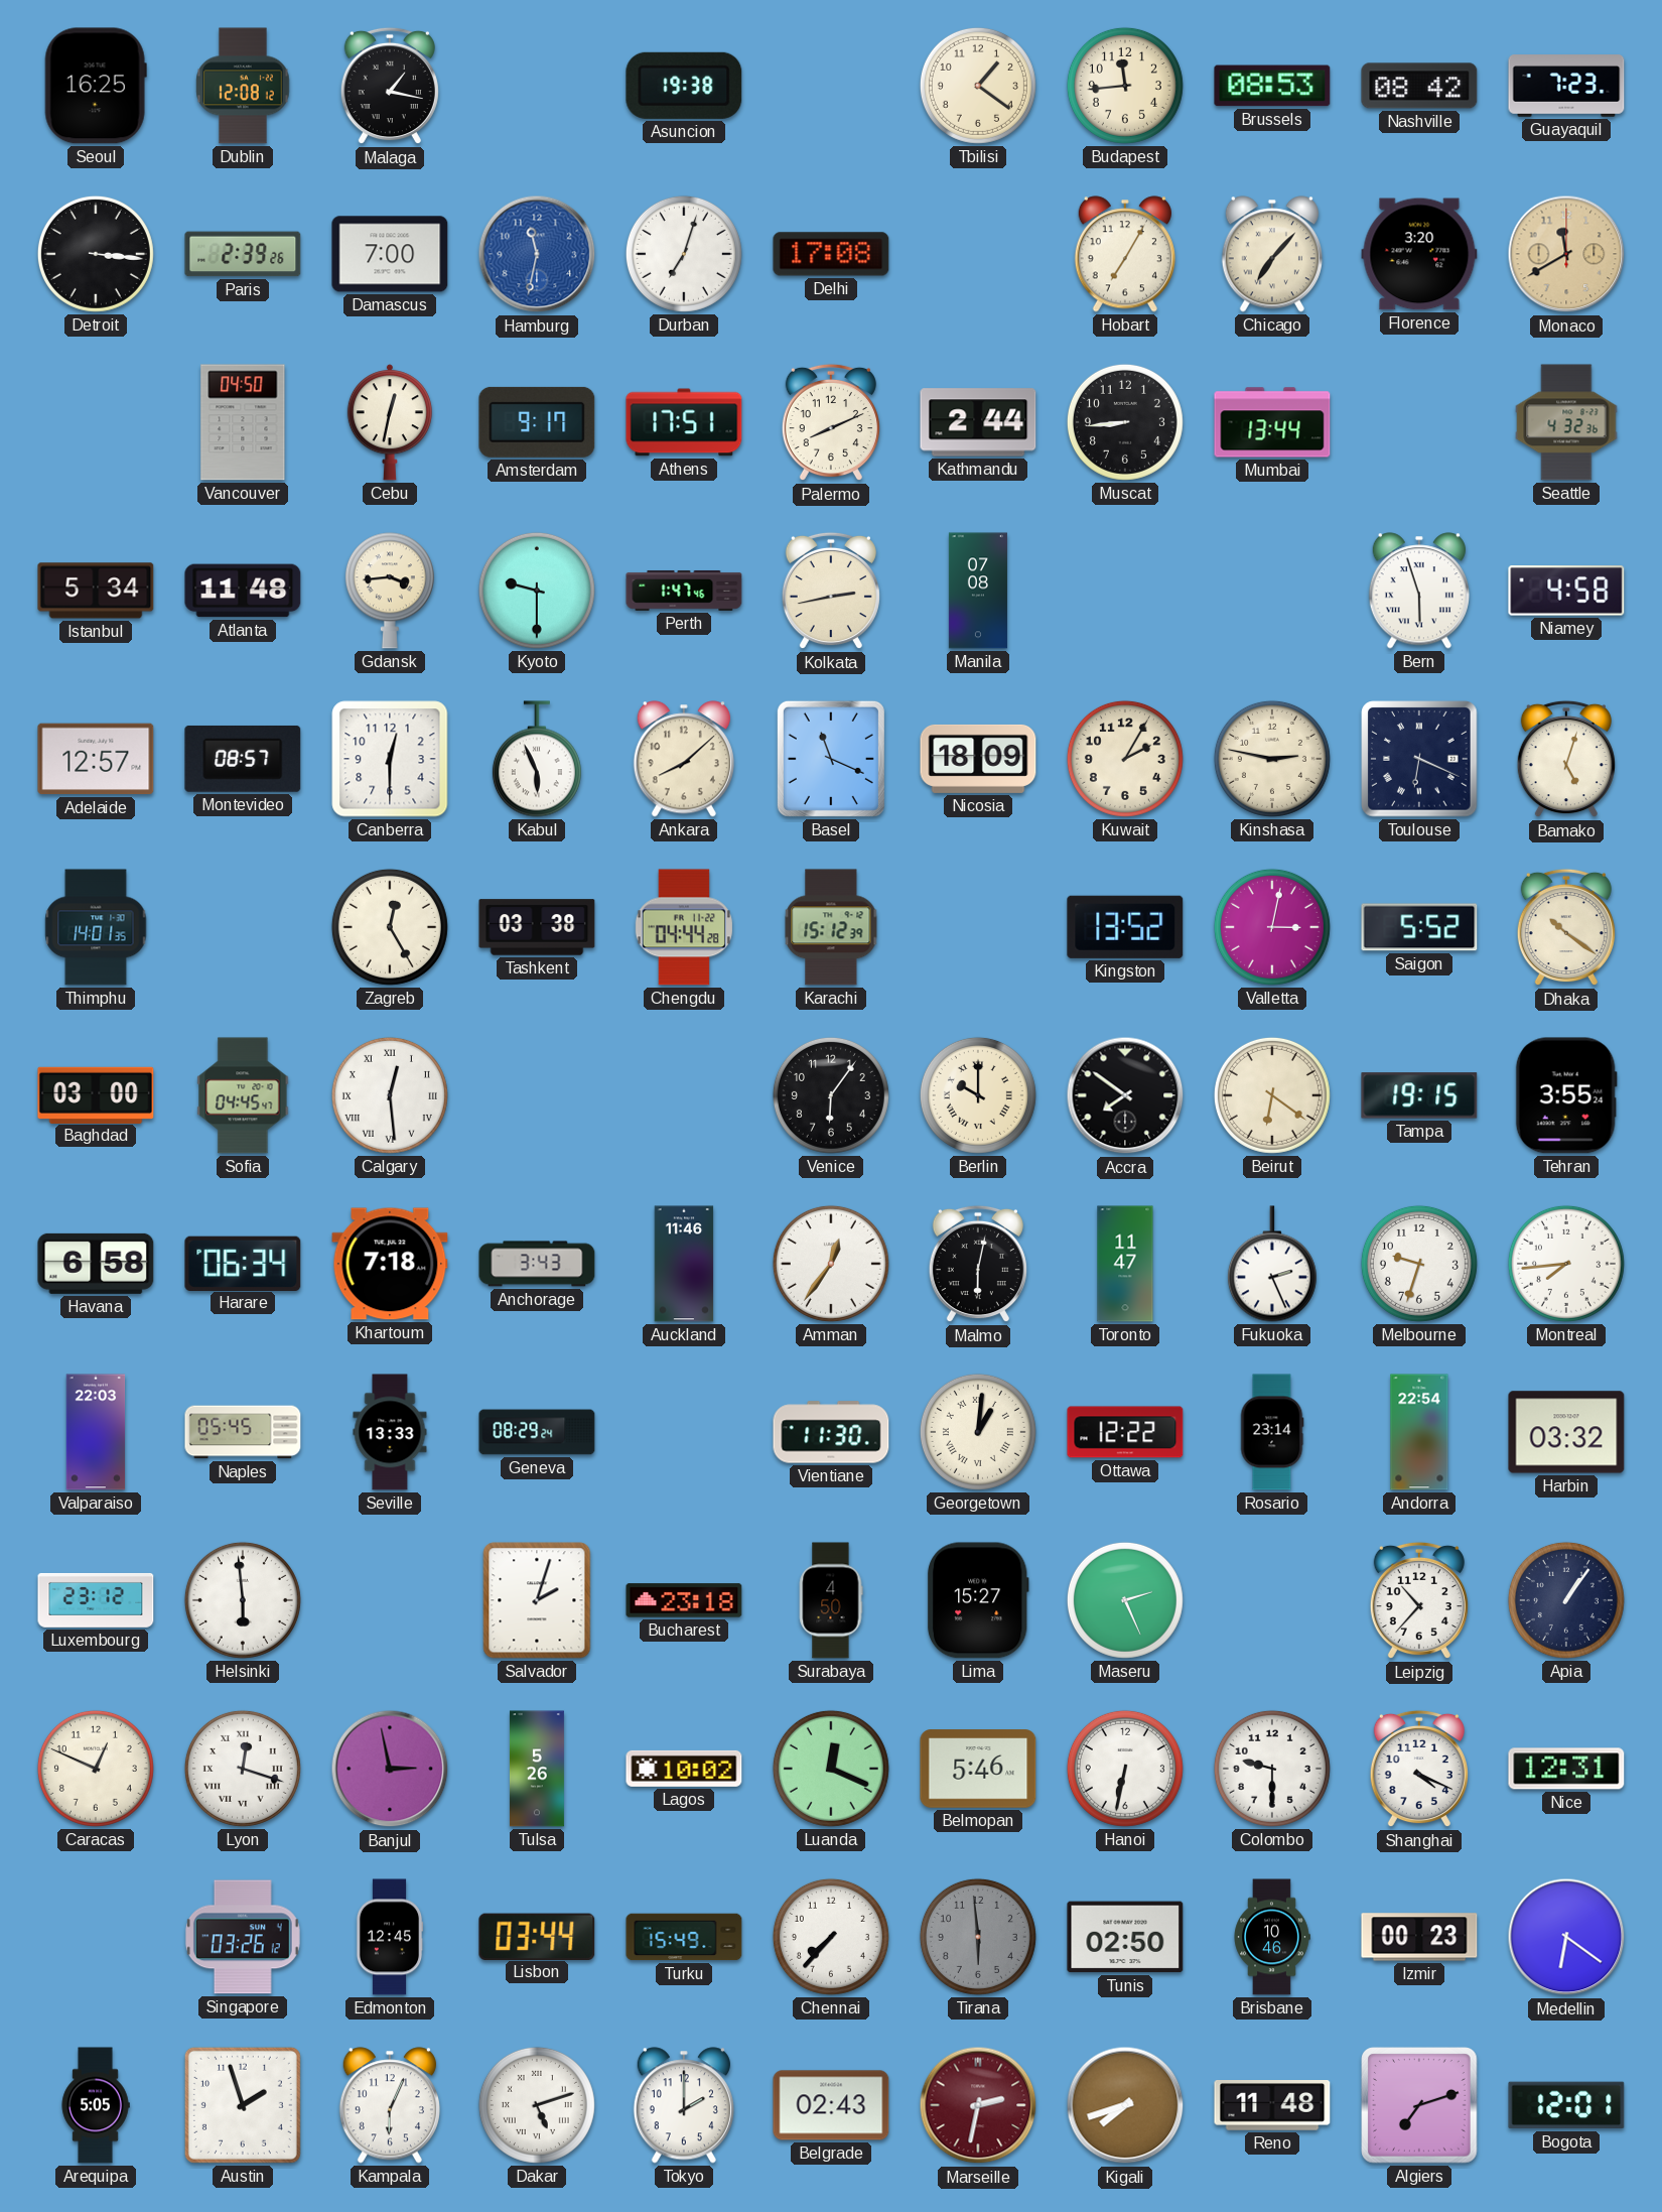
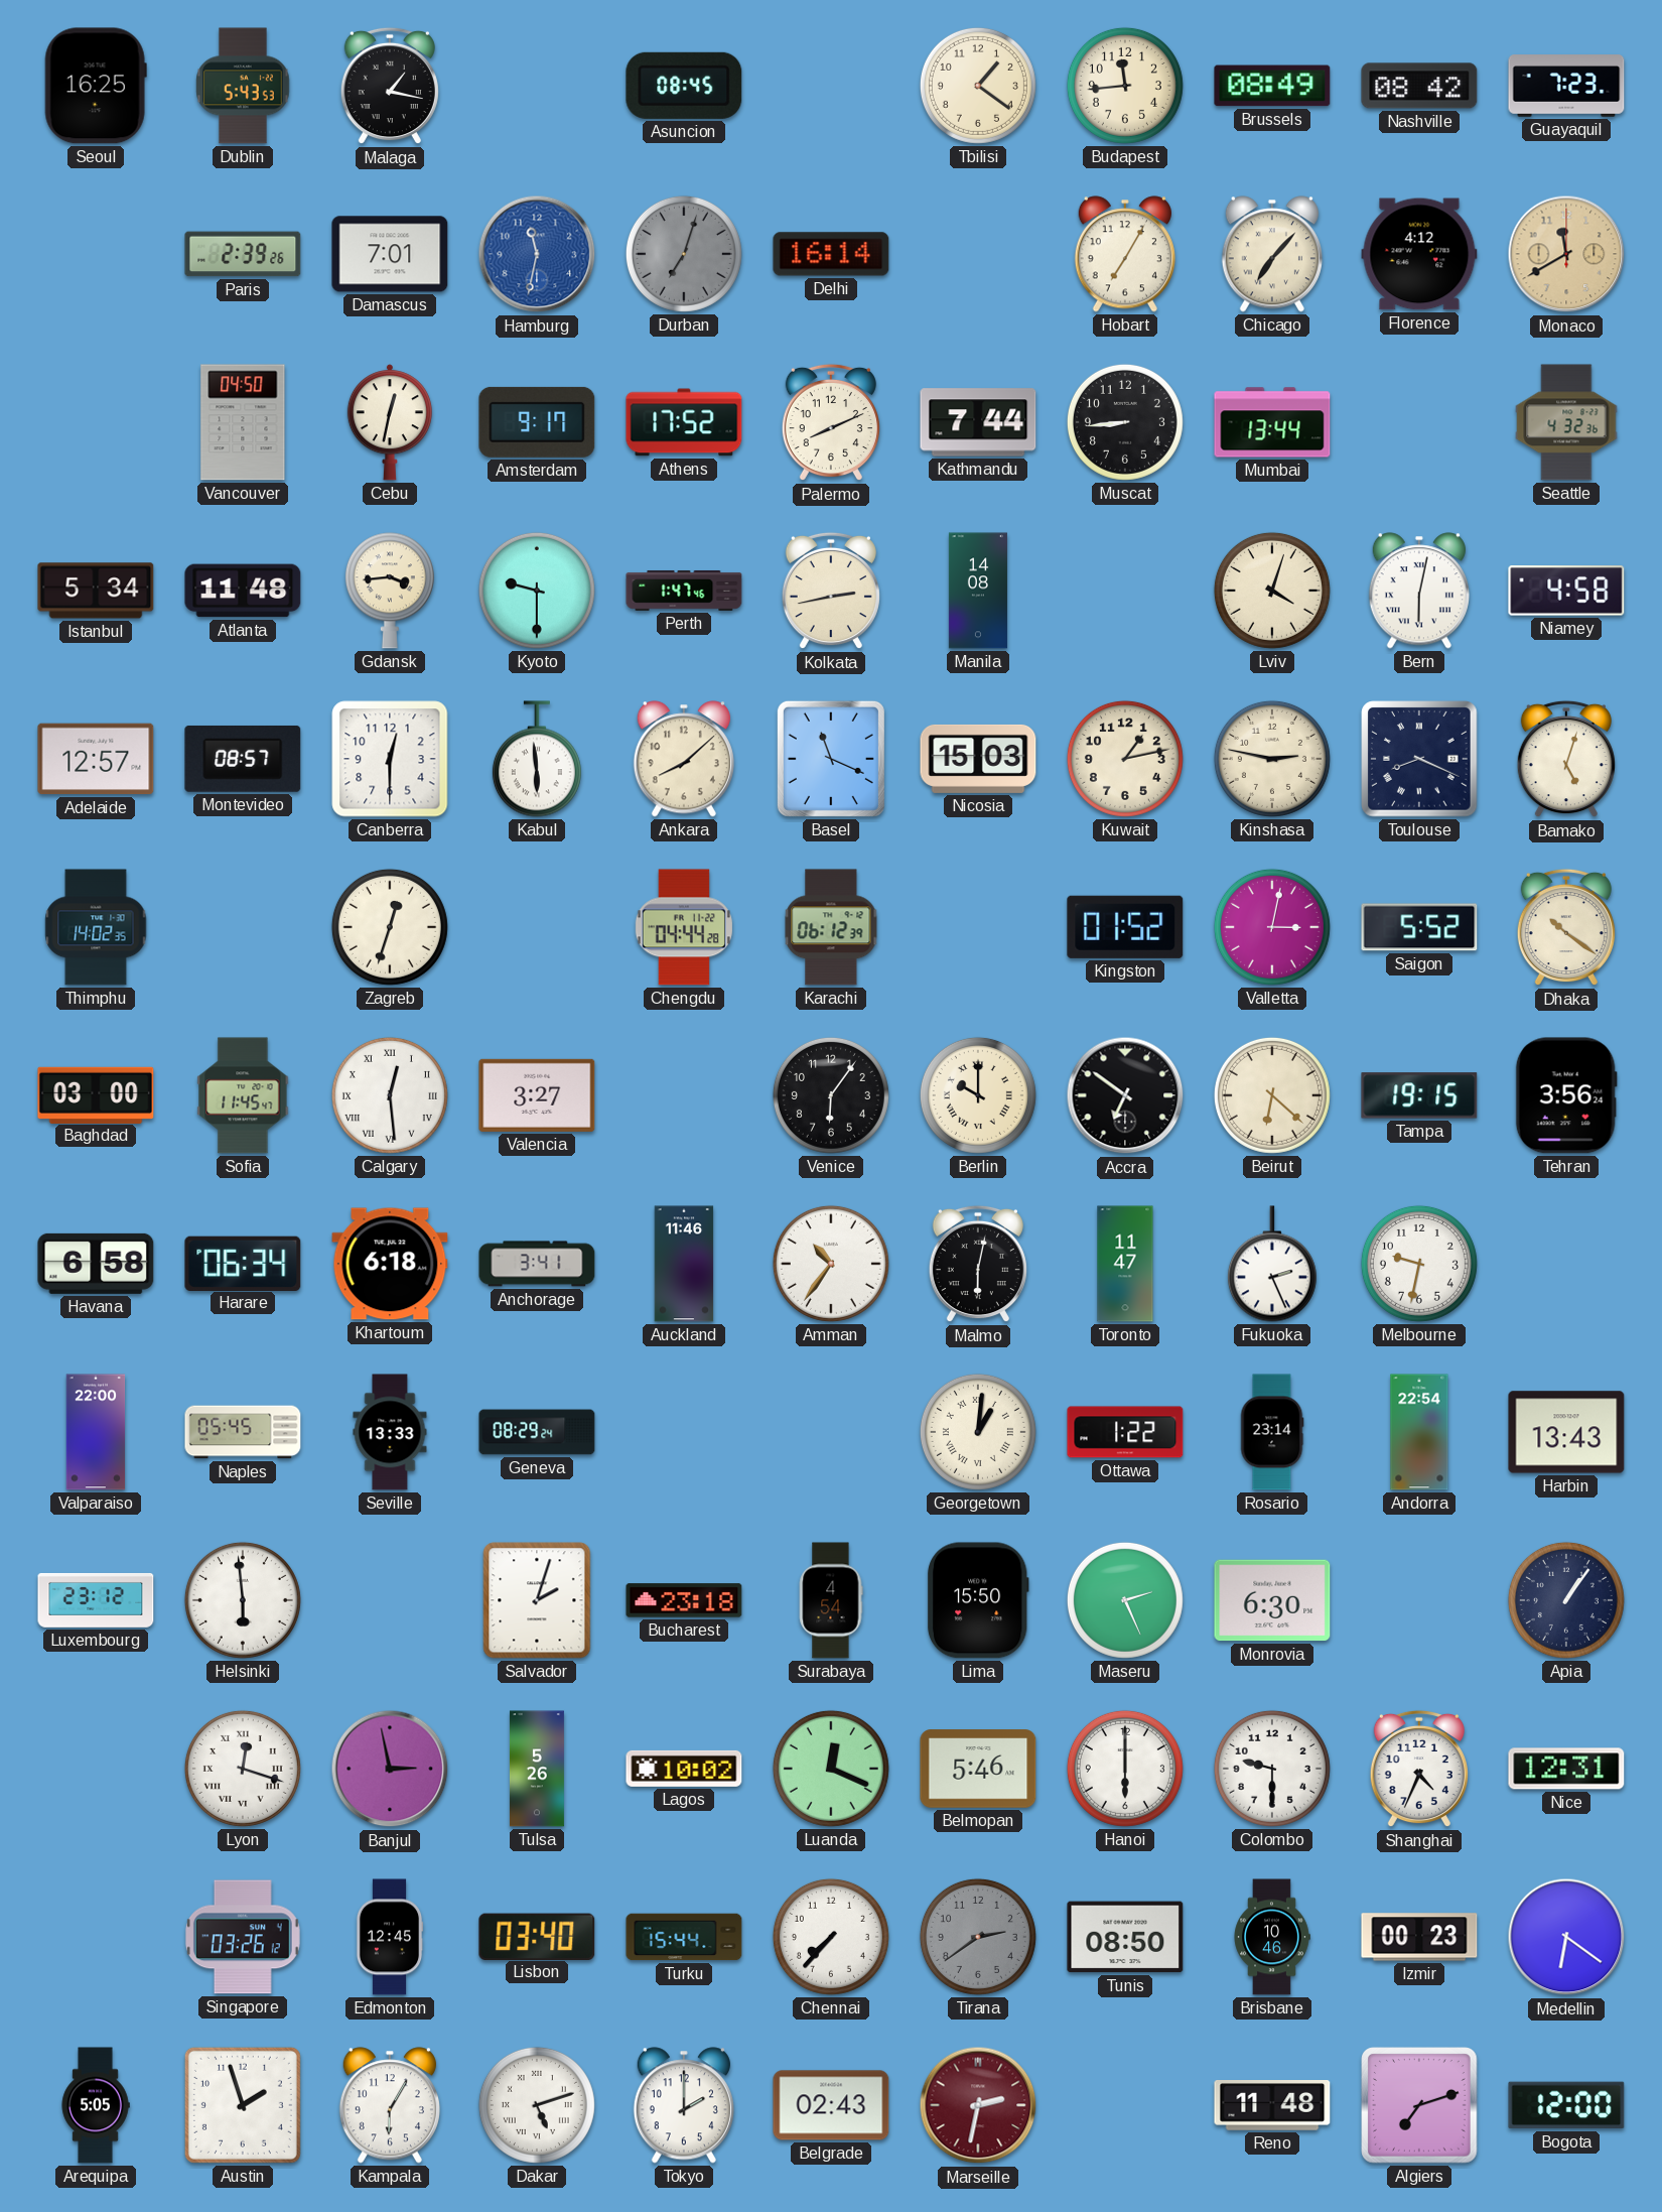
Dublin: 12:08 -> 5:43 (243, 86)
Asuncion: 19:38 -> 08:45 (684, 86)
Brussels: 08:53 -> 08:49 (1272, 86)
Detroit: 3:16 -> none (96, 254)
Damascus: 7:00 -> 7:01 (390, 254)
Durban dial: white -> grey (684, 254)
Delhi: 17:08 -> 16:14 (831, 254)
Florence: 3:20 -> 4:12 (1419, 254)
Athens: 17:51 -> 17:52 (684, 422)
Kathmandu: 2:44 -> 7:44 (978, 422)
Manila: 07:08 -> 14:08 (978, 591)
Lviv: none -> 4:03 (1272, 591)
Bern: 5:57 -> 6:02 (1419, 591)
Kabul: 5:56 -> 5:59 (537, 759)
Nicosia: 18:09 -> 15:03 (978, 759)
Kuwait: 2:05 -> 1:13 (1125, 759)
Toulouse: 6:19 -> 8:19 (1419, 759)
Thimphu: 14:01 -> 14:02 (96, 927)
Zagreb: 12:25 -> 12:33 (390, 927)
Tashkent: 03:38 -> none (537, 927)
Karachi: 15:12 -> 06:12 (831, 927)
Kingston: 13:52 -> 01:52 (1125, 927)
Sofia: 04:45 -> 11:45 (243, 1095)
Valencia: none -> 3:27 (537, 1095)
Accra: 7:51 -> 6:51 (1125, 1095)
Beirut: 6:21 -> 6:22 (1272, 1095)
Tehran: 3:55 -> 3:56 (1566, 1095)
Khartoum: 7:18 -> 6:18 (390, 1264)
Anchorage: 3:43 -> 3:41 (537, 1264)
Amman: 12:36 -> 10:36 (831, 1264)
Melbourne: 9:33 -> 9:32 (1419, 1264)
Montreal: 7:44 -> none (1566, 1264)
Valparaiso: 22:03 -> 22:00 (96, 1432)
Vientiane: 11:30 -> none (831, 1432)
Ottawa: 12:22 -> 1:22 (1125, 1432)
Harbin: 03:32 -> 13:43 (1566, 1432)
Surabaya: 4:50 -> 4:54 (831, 1600)
Lima: 15:27 -> 15:50 (978, 1600)
Monrovia: none -> 6:30 (1272, 1600)
Leipzig: 10:37 -> none (1419, 1600)
Caracas: 12:49 -> none (96, 1769)
Hanoi: 6:32 -> 6:00 (1125, 1769)
Shanghai: 4:19 -> 4:34 (1419, 1769)
Lisbon: 03:44 -> 03:40 (537, 1936)
Turku: 15:49 -> 15:44 (684, 1937)
Tirana: 5:59 -> 2:39 (978, 1937)
Tunis: 02:50 -> 08:50 (1125, 1937)
Kampala: 6:04 -> 6:05 (390, 2105)
Kigali: 7:42 -> none (1125, 2105)
Bogota: 12:01 -> 12:00 (1566, 2105)
